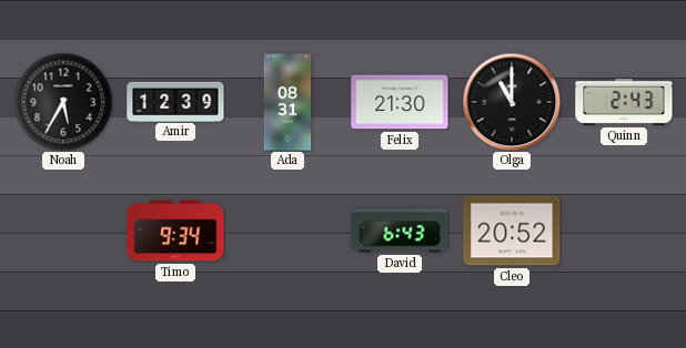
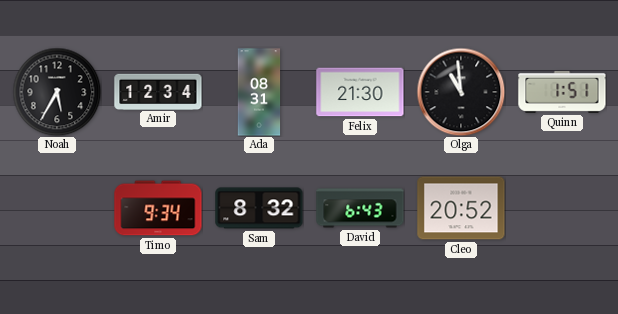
Amir: 12:39 -> 12:34 (158, 91)
Olga: 11:00 -> 10:59 (461, 92)
Quinn: 2:43 -> 1:51 (562, 92)
Sam: none -> 8:32 (259, 208)
